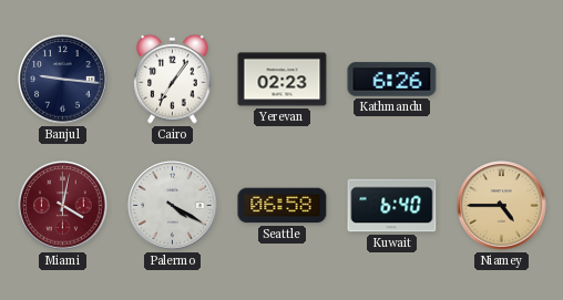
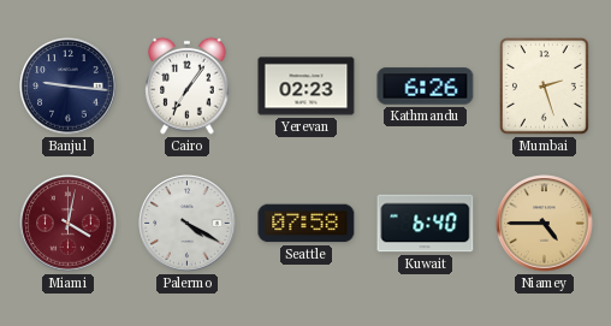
Mumbai: none -> 2:27 (545, 87)
Seattle: 06:58 -> 07:58 (307, 224)
